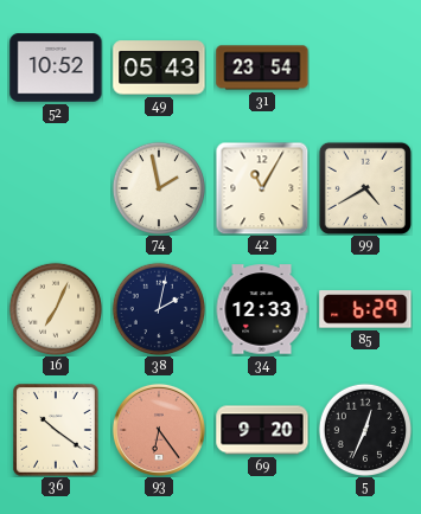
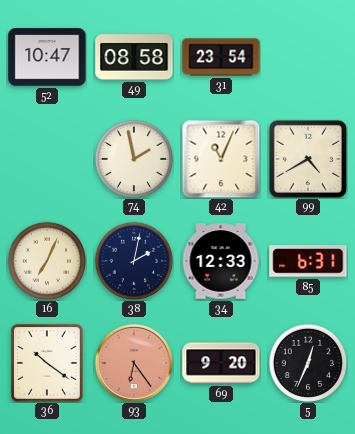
52: 10:52 -> 10:47 (47, 57)
49: 05:43 -> 08:58 (134, 57)
42: 11:05 -> 11:04 (221, 159)
85: 6:29 -> 6:31 (308, 261)
